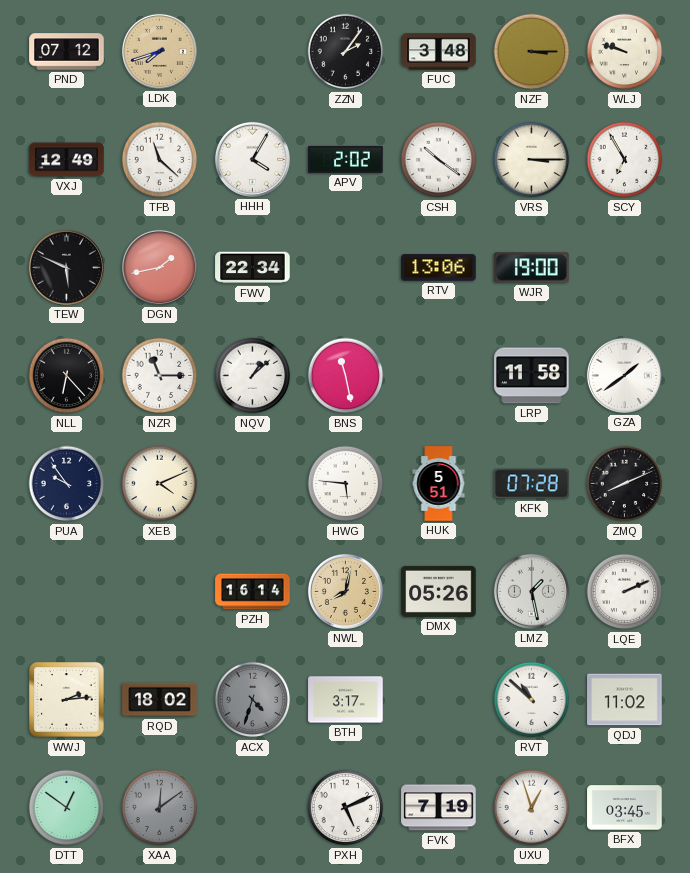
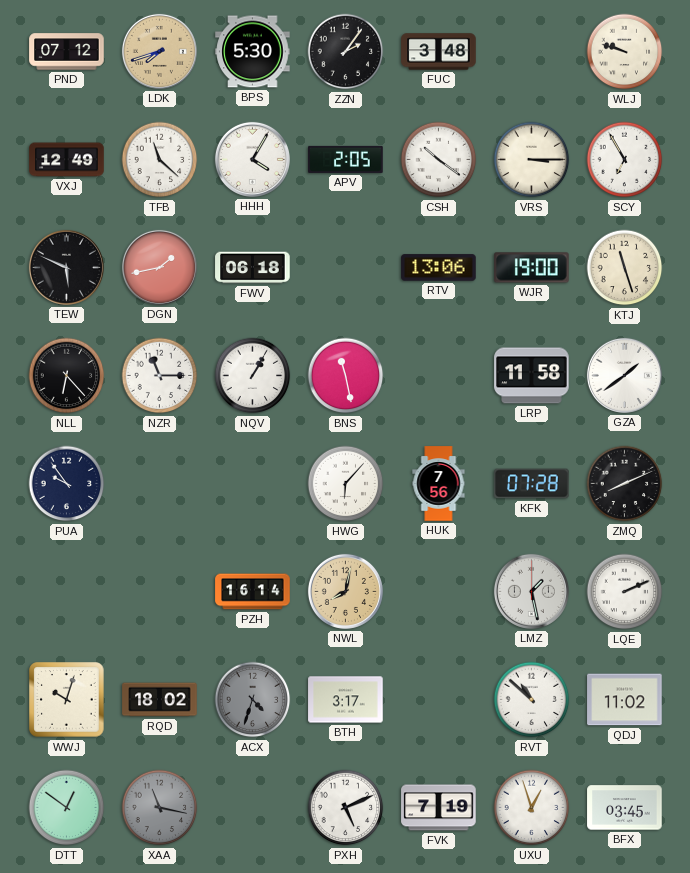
BPS: none -> 5:30 (253, 52)
NZF: 3:15 -> none (532, 52)
APV: 2:02 -> 2:05 (346, 159)
FWV: 22:34 -> 06:18 (253, 268)
KTJ: none -> 11:27 (625, 268)
NQV: 1:08 -> 1:05 (253, 376)
XEB: 4:11 -> none (160, 484)
HWG: 5:46 -> 6:07 (346, 484)
HUK: 5:51 -> 7:56 (439, 484)
DMX: 05:26 -> none (439, 591)
WWJ: 2:14 -> 10:03 (67, 700)
XAA: 12:09 -> 11:17 (160, 808)
